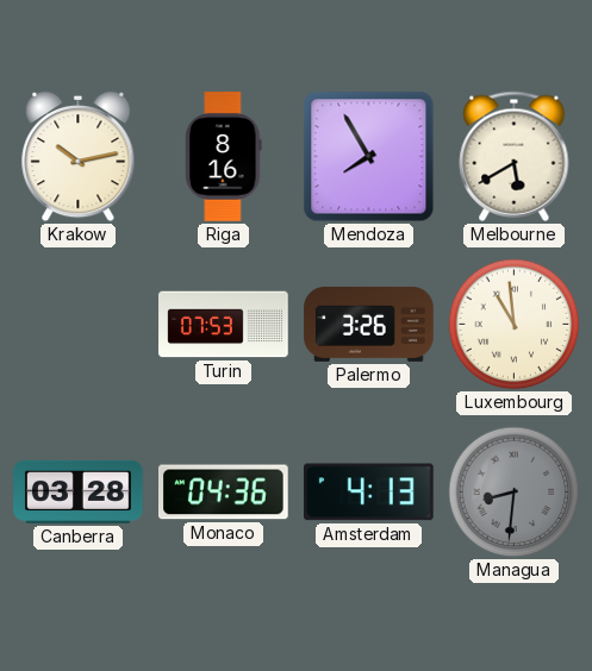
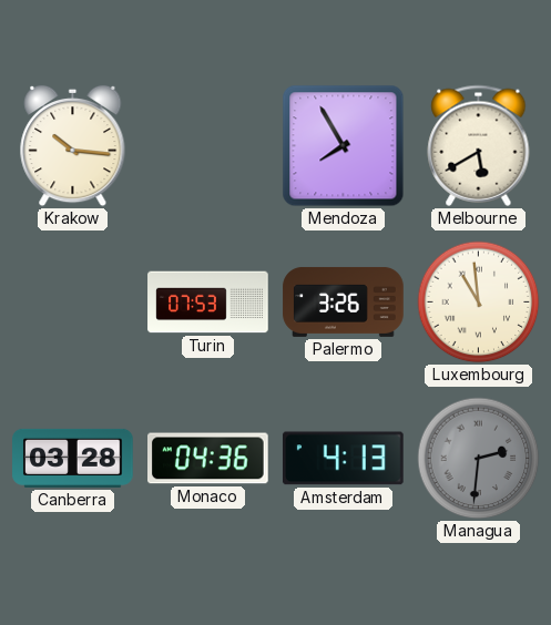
Krakow: 10:13 -> 10:16 (73, 146)
Riga: 8:16 -> none (224, 157)
Managua: 8:31 -> 2:31 (479, 459)
